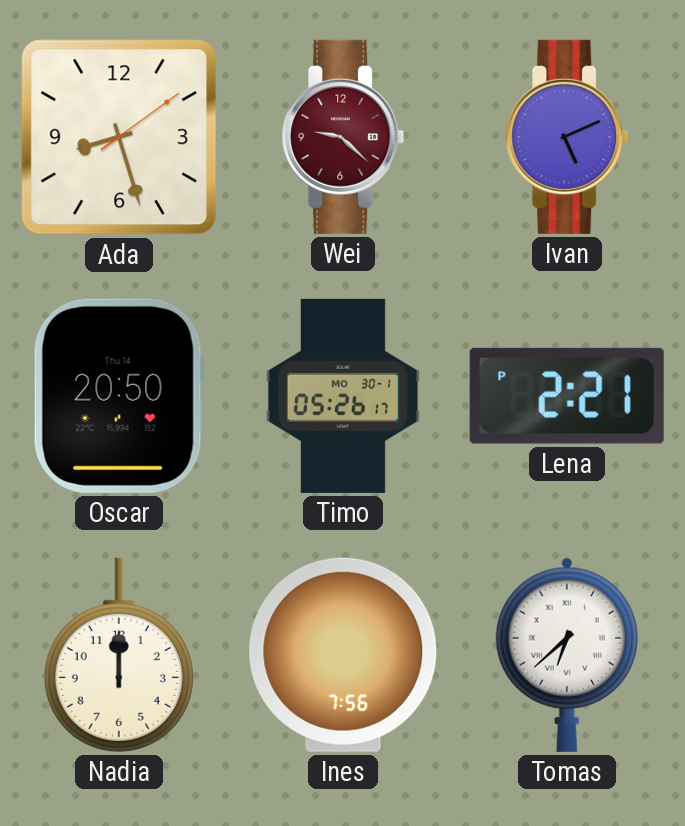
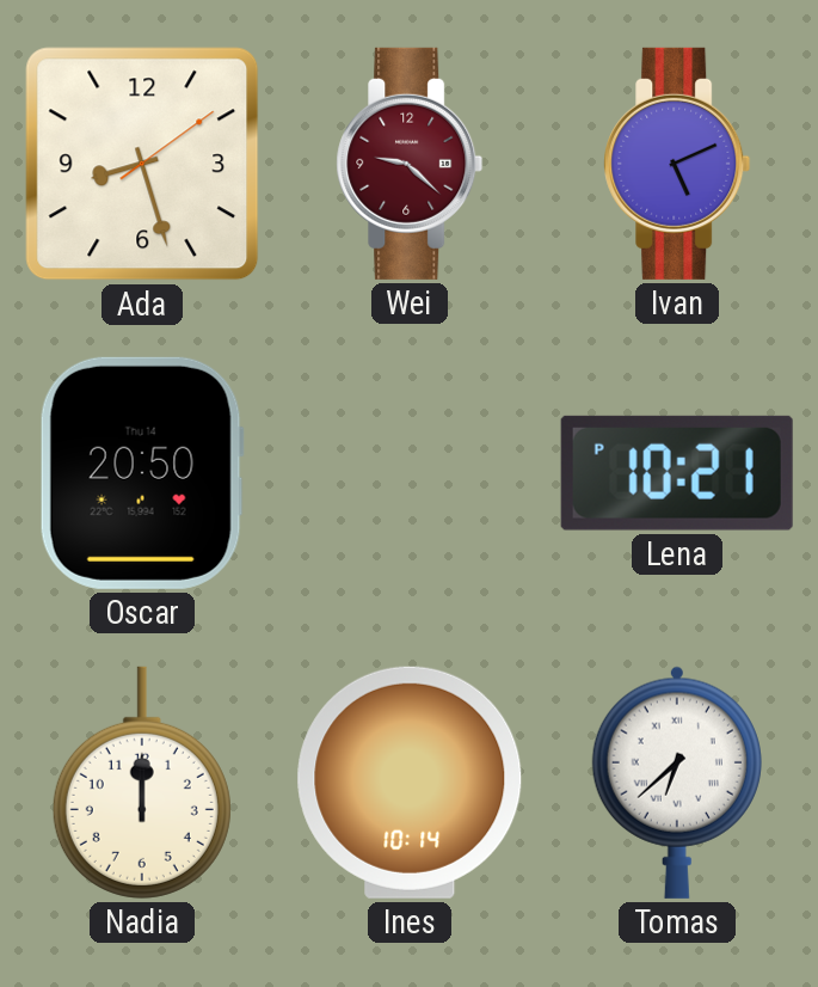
Timo: 05:26 -> none (343, 396)
Lena: 2:21 -> 10:21 (677, 473)
Ines: 7:56 -> 10:14 (410, 783)
